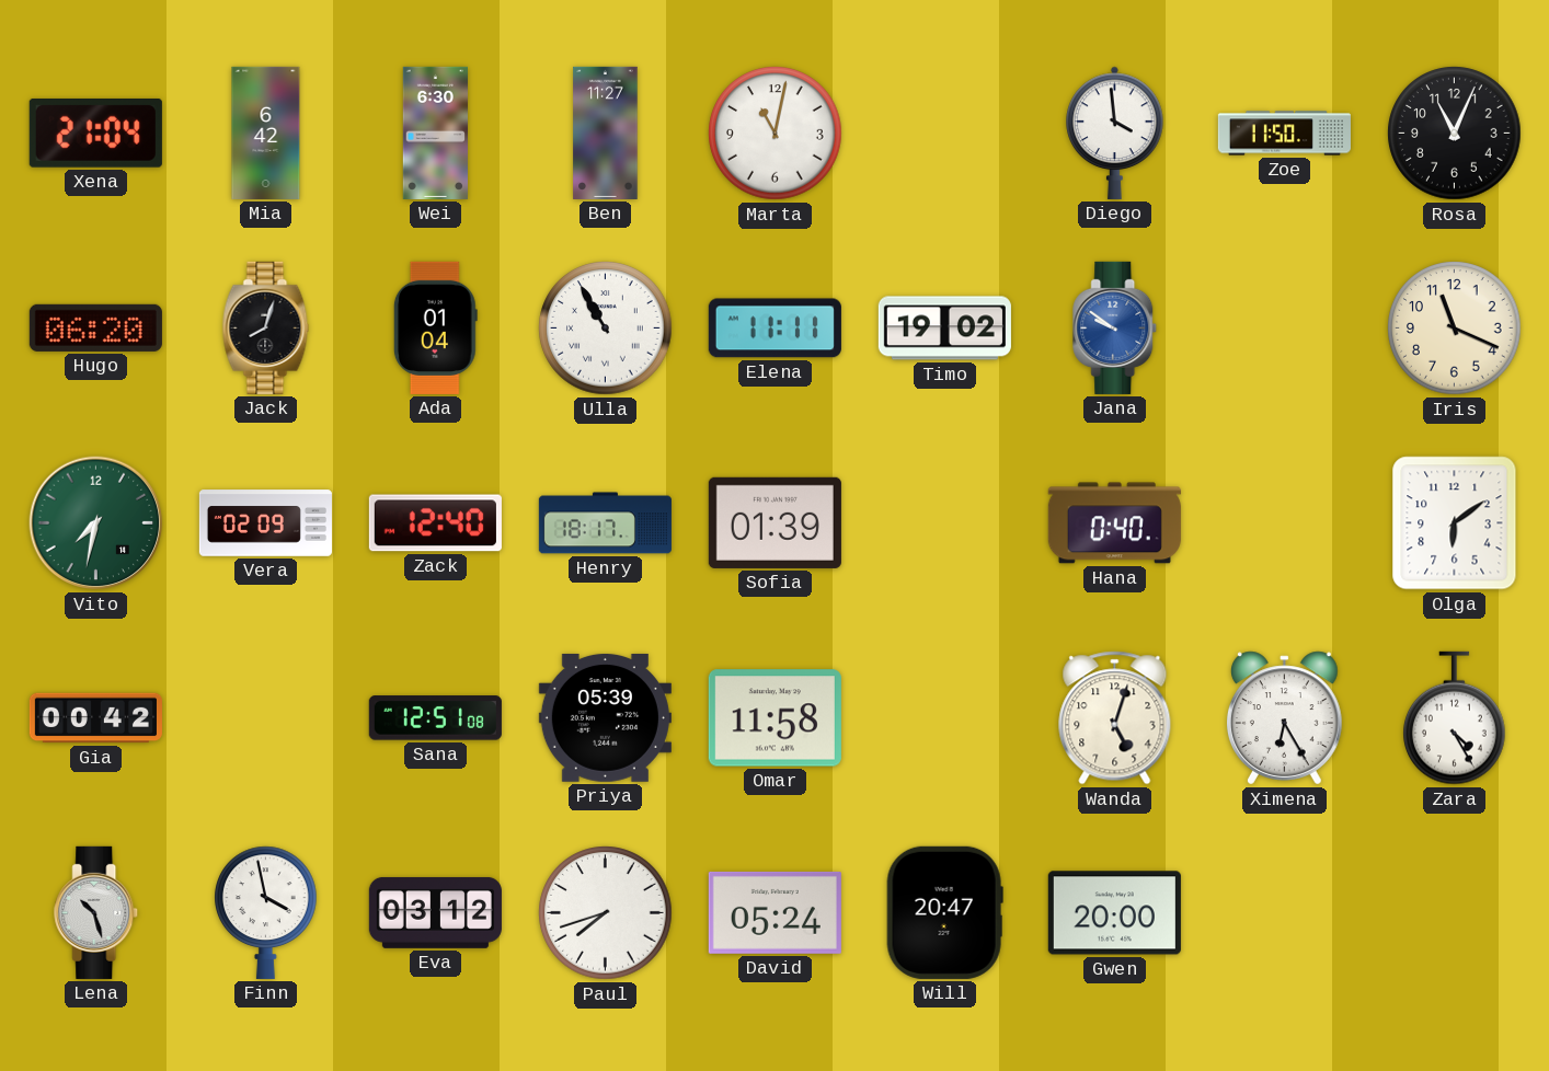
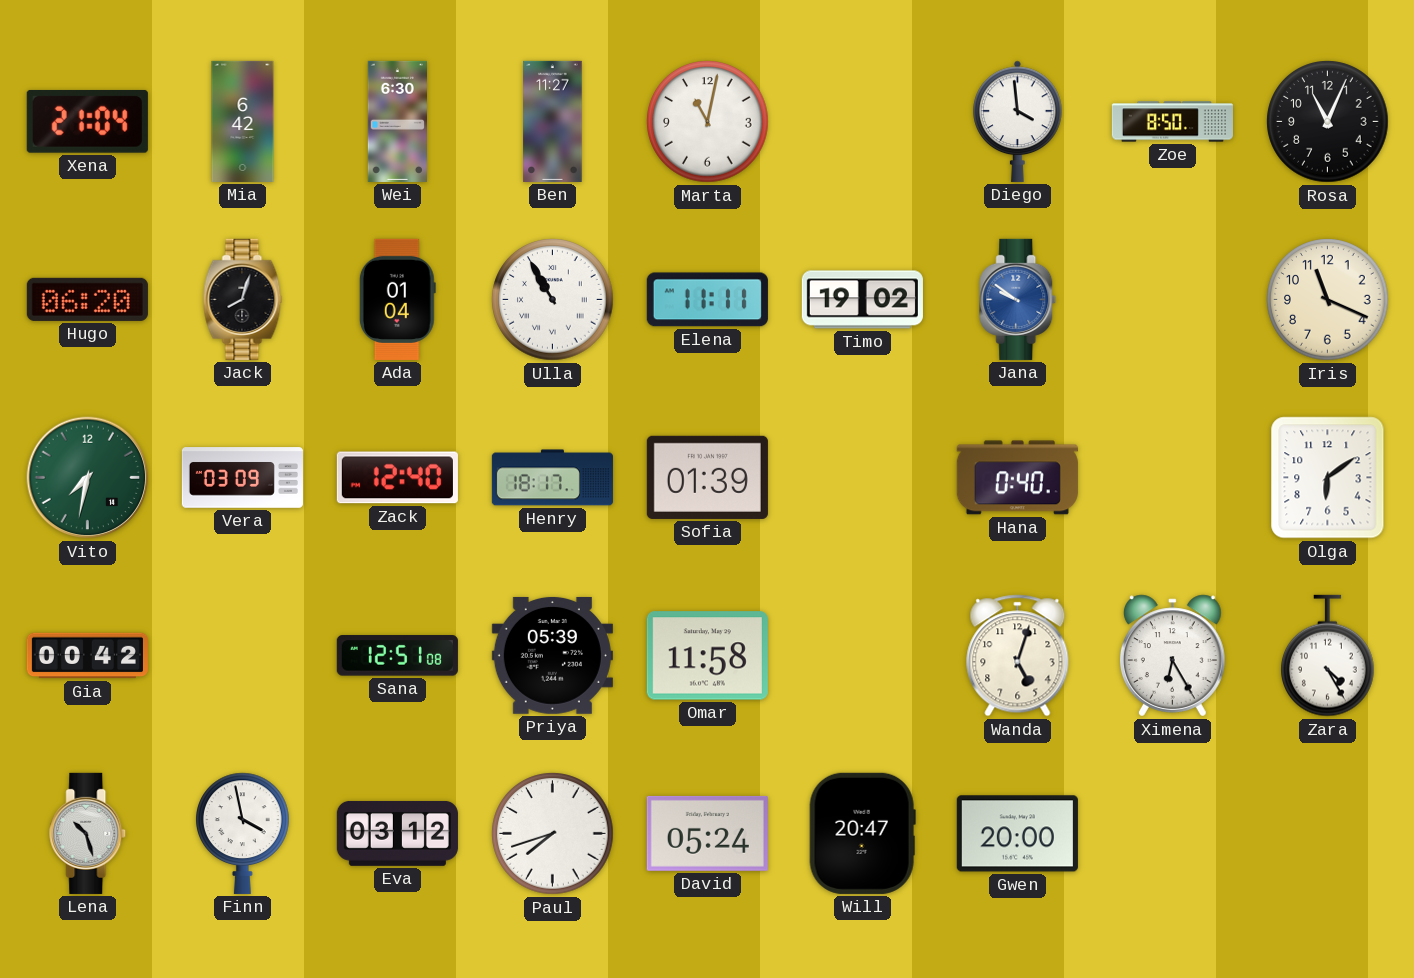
Zoe: 11:50 -> 8:50 (1172, 122)
Vera: 02:09 -> 03:09 (242, 478)
